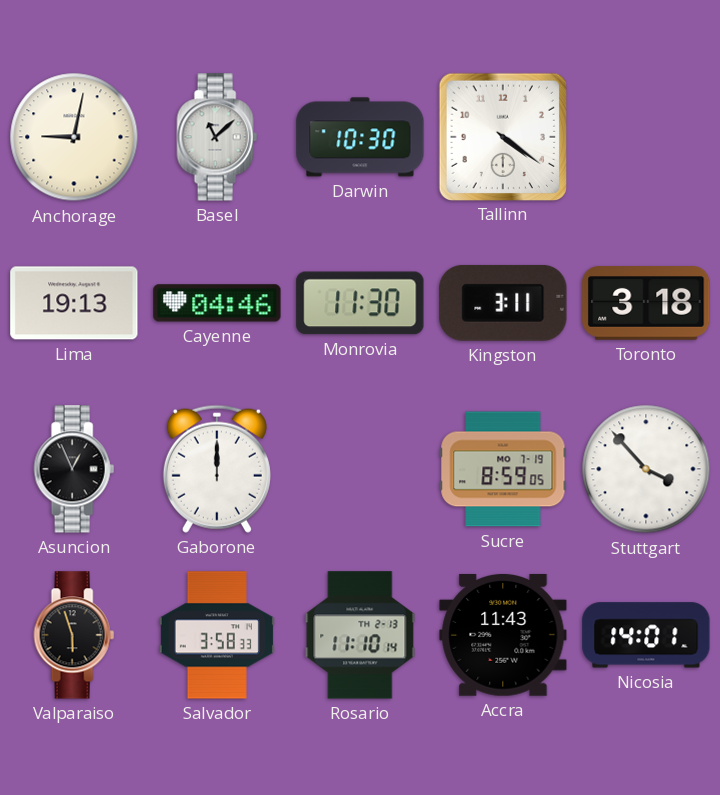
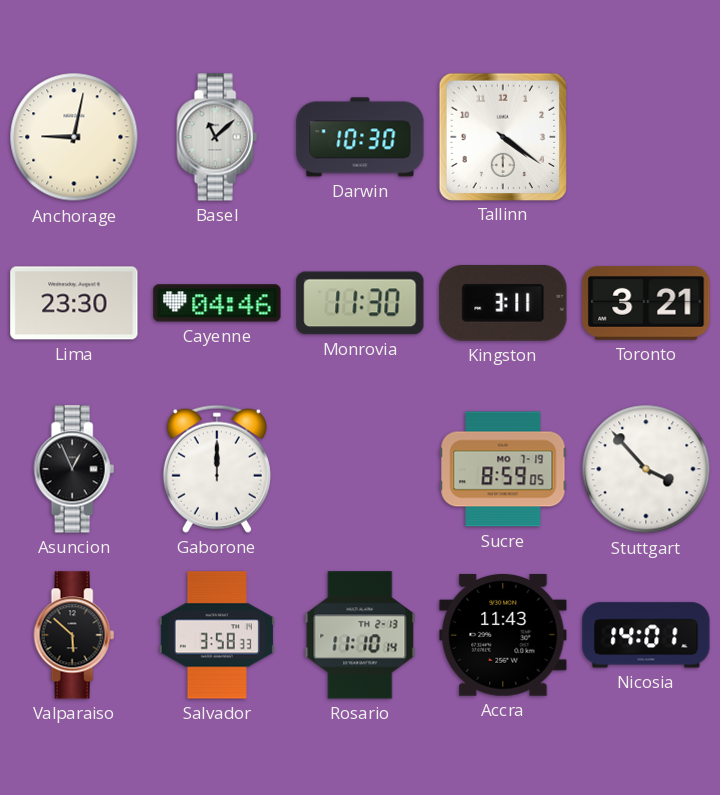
Lima: 19:13 -> 23:30 (74, 303)
Toronto: 3:18 -> 3:21 (646, 303)
Valparaiso: 5:57 -> 5:52 (74, 635)
